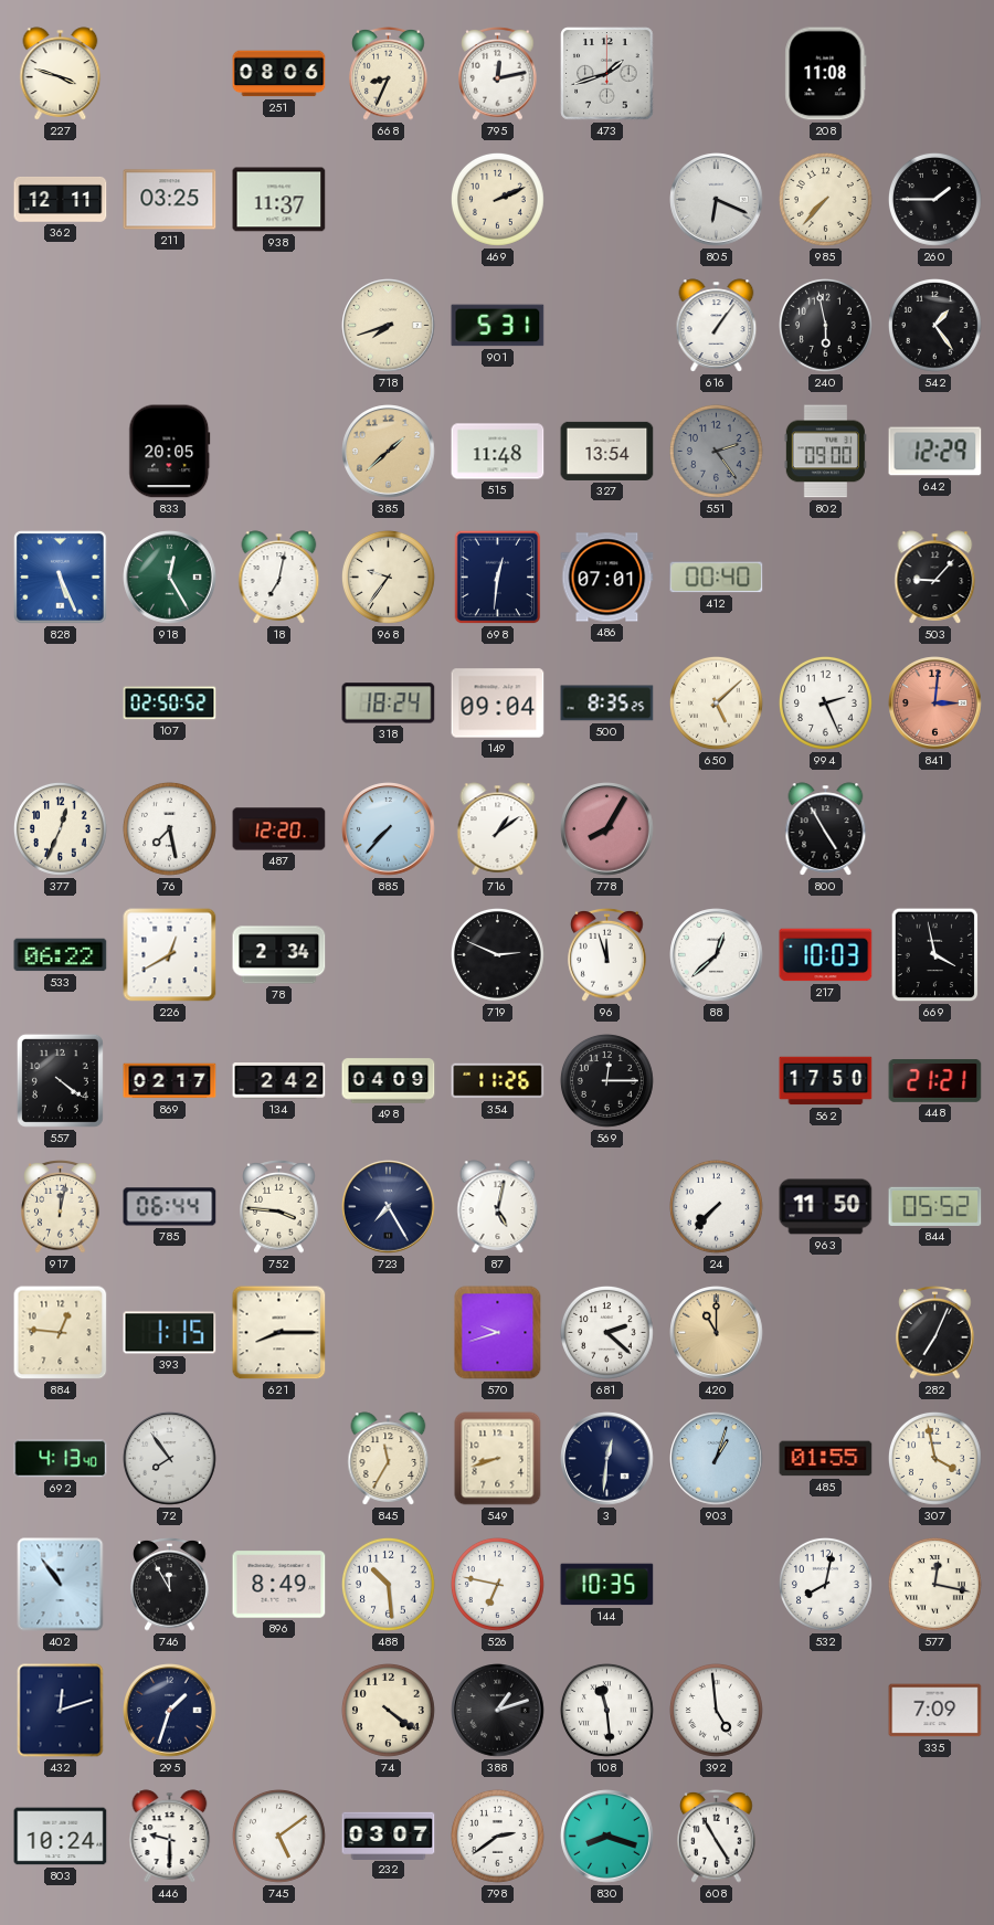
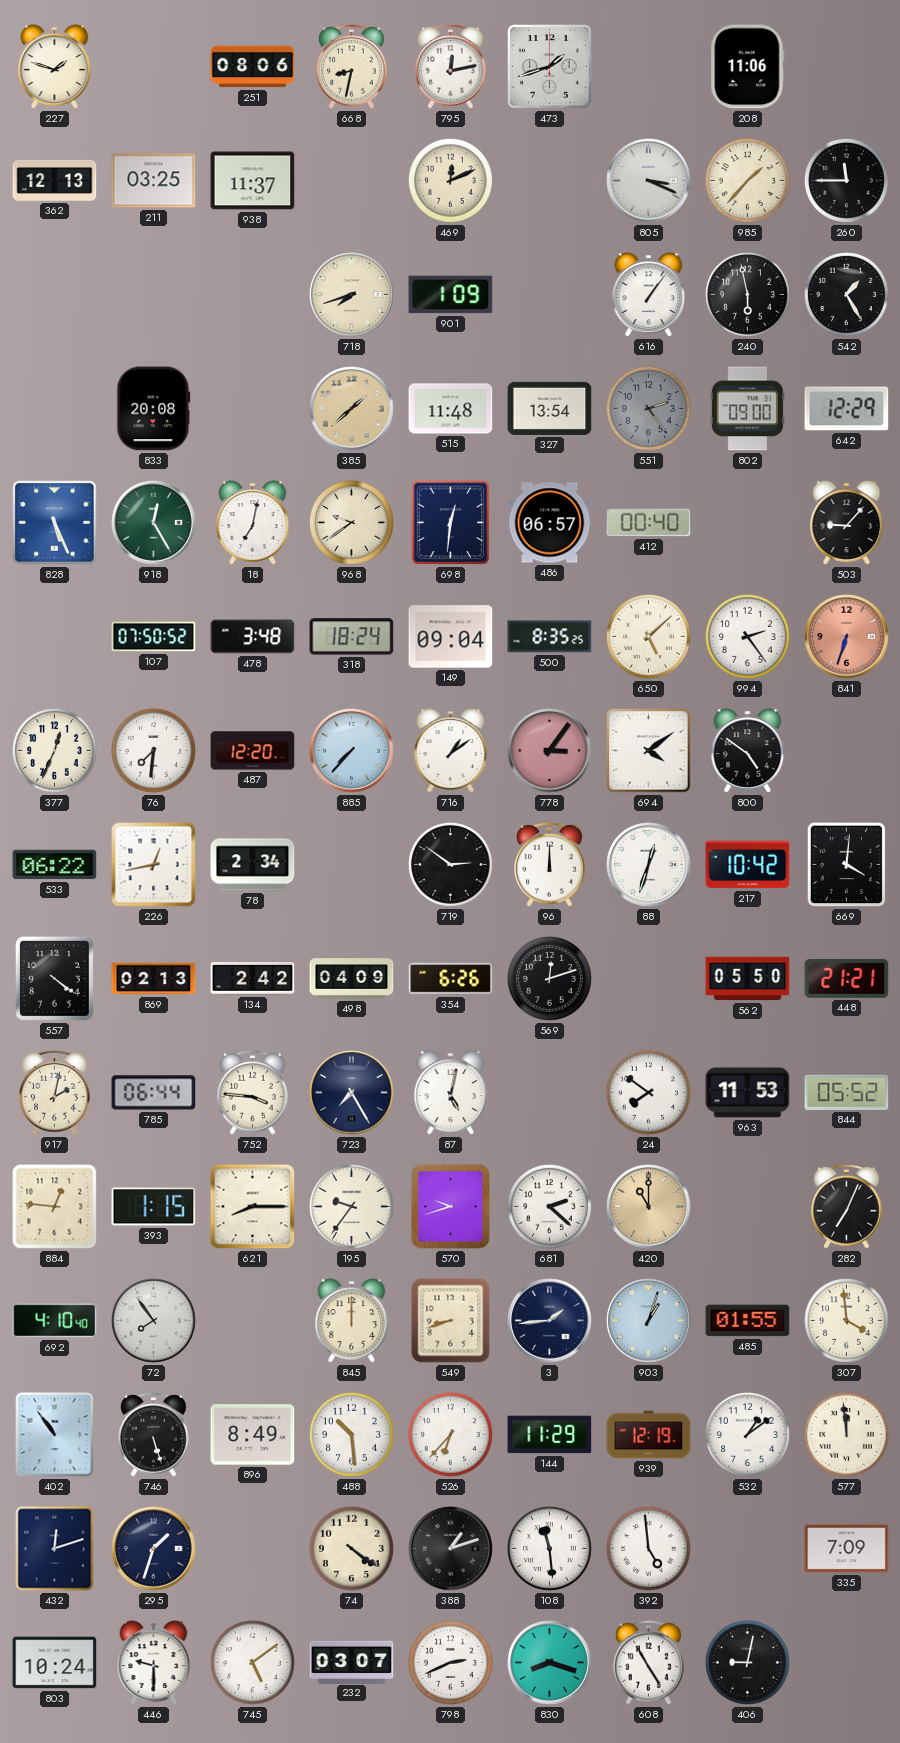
227: 3:48 -> 1:48 (55, 67)
668: 8:34 -> 8:32 (352, 67)
208: 11:08 -> 11:06 (748, 67)
362: 12:11 -> 12:13 (55, 180)
469: 2:11 -> 12:11 (451, 181)
805: 6:19 -> 3:19 (649, 181)
985: 7:37 -> 1:37 (748, 181)
260: 1:45 -> 11:45 (847, 181)
901: 5:31 -> 1:09 (451, 295)
542: 1:24 -> 1:25 (847, 295)
833: 20:05 -> 20:08 (154, 409)
968: 9:36 -> 9:39 (352, 523)
486: 07:01 -> 06:57 (550, 523)
107: 02:50 -> 07:50 (154, 637)
478: none -> 3:48 (253, 637)
994: 2:26 -> 2:24 (748, 637)
841: 3:01 -> 6:33 (847, 637)
76: 7:28 -> 7:31 (154, 751)
778: 8:05 -> 3:06 (550, 751)
694: none -> 4:09 (649, 751)
800: 4:55 -> 4:51 (748, 751)
226: 12:40 -> 12:43 (154, 865)
719: 2:49 -> 2:51 (451, 865)
96: 11:57 -> 12:00 (550, 865)
88: 12:38 -> 12:33 (649, 865)
217: 10:03 -> 10:42 (748, 865)
669: 3:58 -> 4:01 (847, 865)
869: 02:17 -> 02:13 (154, 979)
354: 11:26 -> 6:26 (451, 979)
569: 12:15 -> 12:12 (550, 979)
562: 17:50 -> 05:50 (748, 979)
917: 12:02 -> 2:02 (55, 1093)
24: 7:37 -> 7:51 (649, 1093)
963: 11:50 -> 11:53 (748, 1093)
195: none -> 9:36 (352, 1207)
692: 4:13 -> 4:10 (55, 1321)
845: 11:35 -> 12:00 (352, 1321)
3: 12:31 -> 1:44 (550, 1321)
307: 3:58 -> 3:59 (847, 1321)
746: 11:55 -> 5:27 (154, 1435)
526: 6:47 -> 6:37 (451, 1435)
144: 10:35 -> 11:29 (550, 1435)
939: none -> 12:19 (649, 1435)
532: 8:02 -> 1:09 (748, 1435)
577: 12:17 -> 11:59 (847, 1435)
798: 2:39 -> 2:41 (451, 1663)
406: none -> 9:02 (748, 1663)
